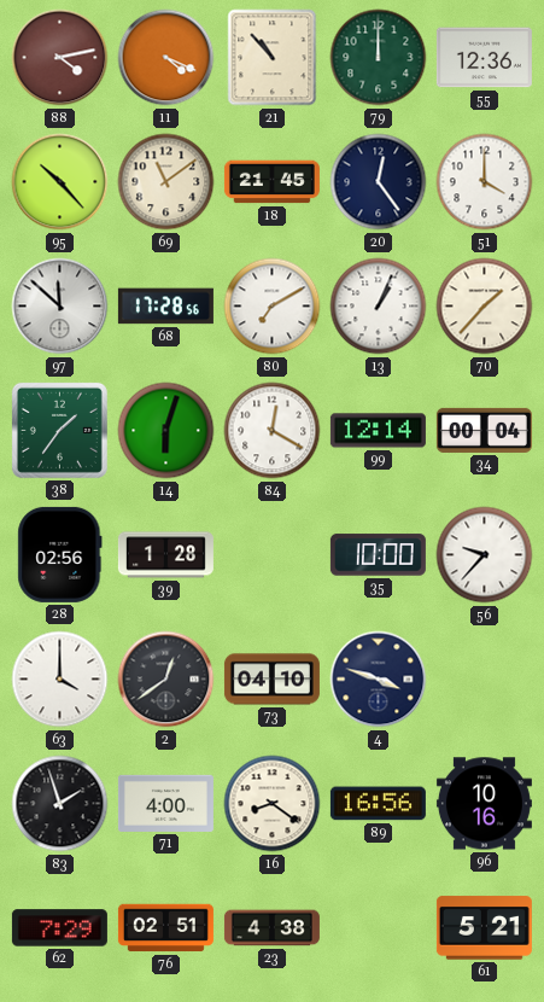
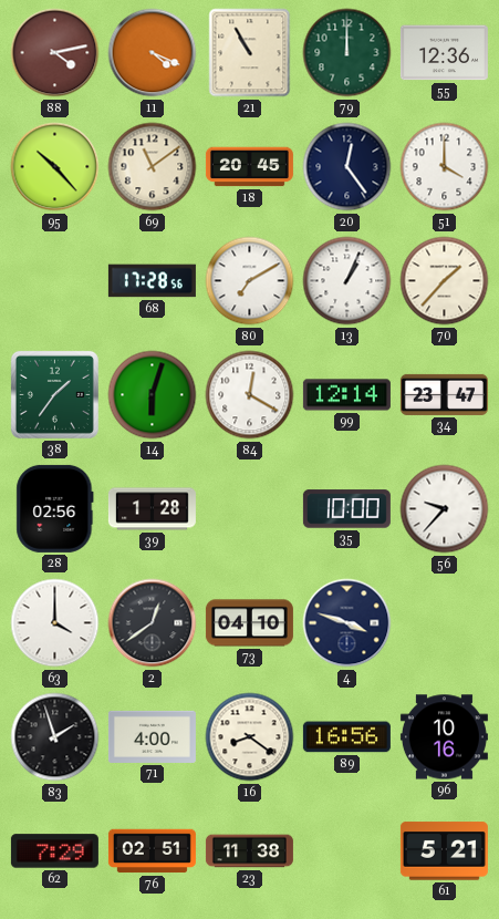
21: 10:53 -> 10:55 (250, 53)
18: 21:45 -> 20:45 (249, 167)
97: 11:52 -> none (60, 307)
34: 00:04 -> 23:47 (444, 394)
23: 4:38 -> 11:38 (249, 851)
